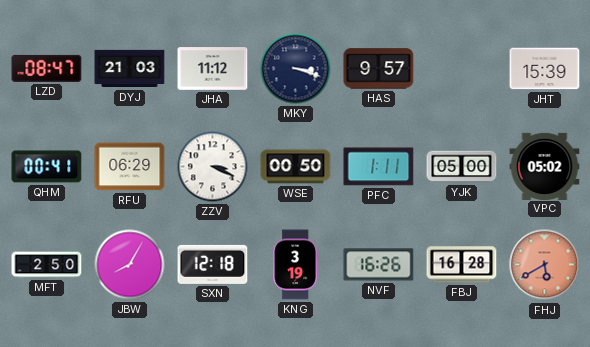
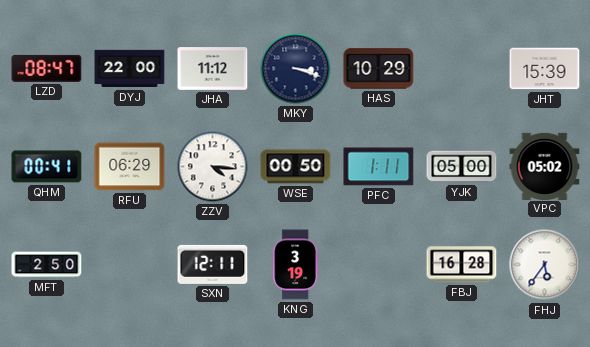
DYJ: 21:03 -> 22:00 (130, 69)
HAS: 9:57 -> 10:29 (379, 69)
ZZV: 3:19 -> 4:16 (213, 167)
JBW: 8:05 -> none (130, 265)
SXN: 12:18 -> 12:11 (213, 264)
NVF: 16:26 -> none (379, 265)
FHJ: 5:40 -> 5:36 (545, 265)
FHJ dial: salmon -> white (545, 265)
